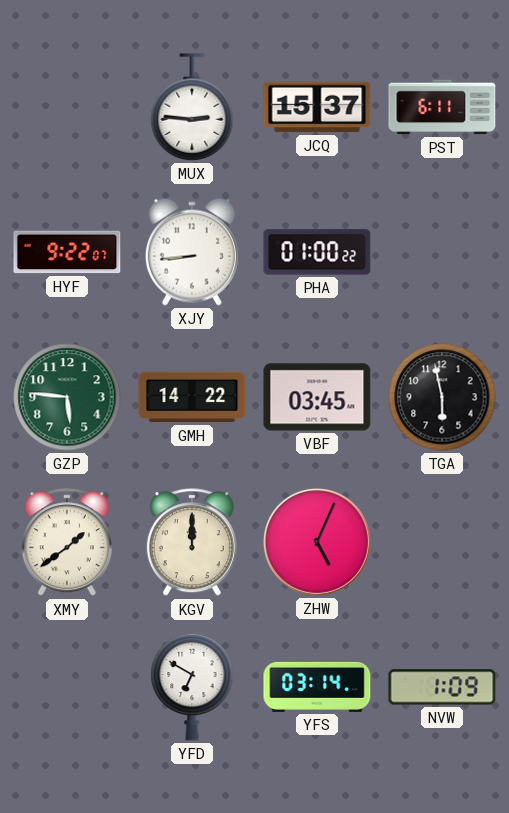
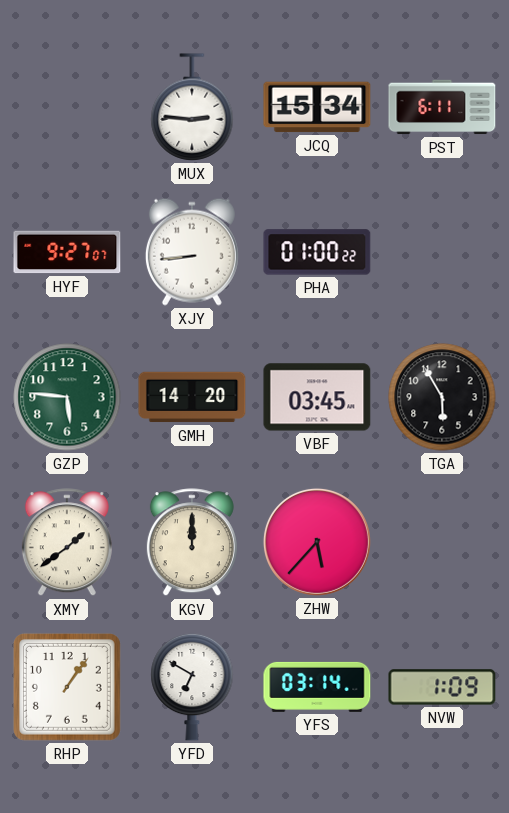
JCQ: 15:37 -> 15:34 (317, 107)
HYF: 9:22 -> 9:27 (67, 252)
GMH: 14:22 -> 14:20 (192, 397)
TGA: 5:58 -> 5:55 (442, 397)
ZHW: 5:04 -> 5:37 (317, 542)
RHP: none -> 1:06 (67, 687)
